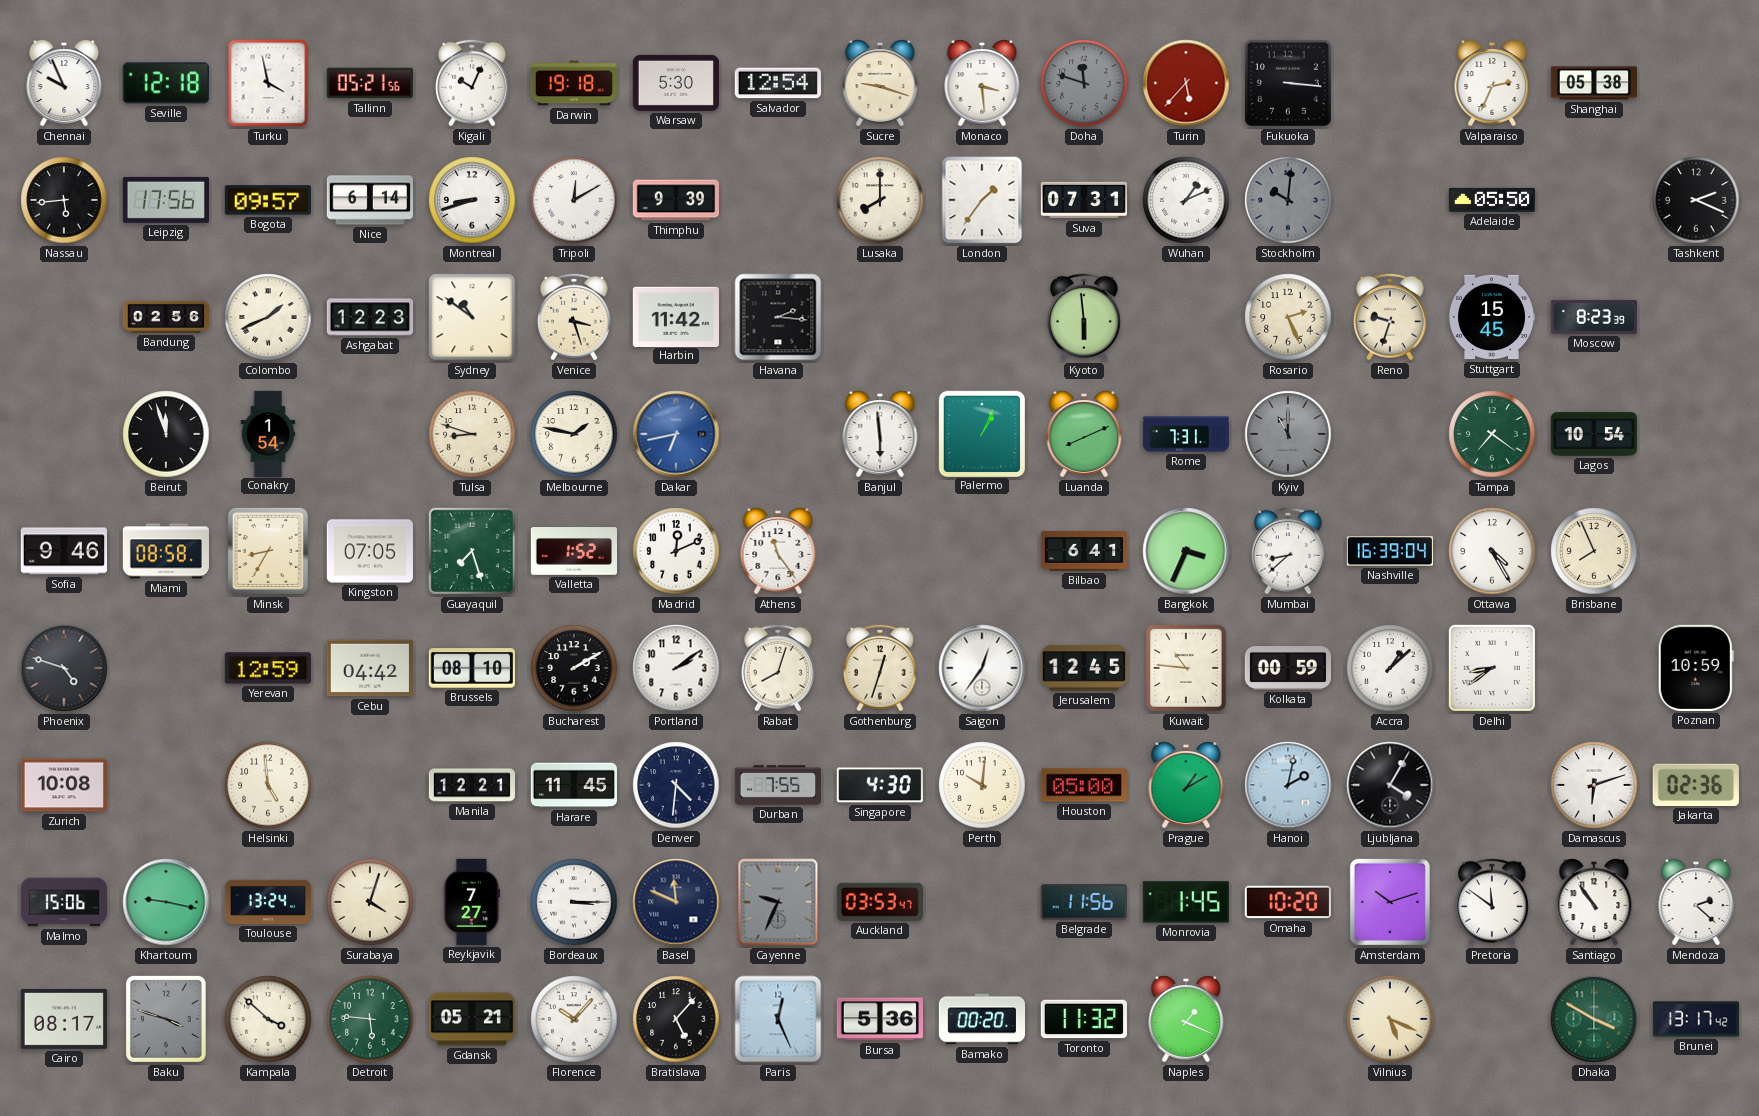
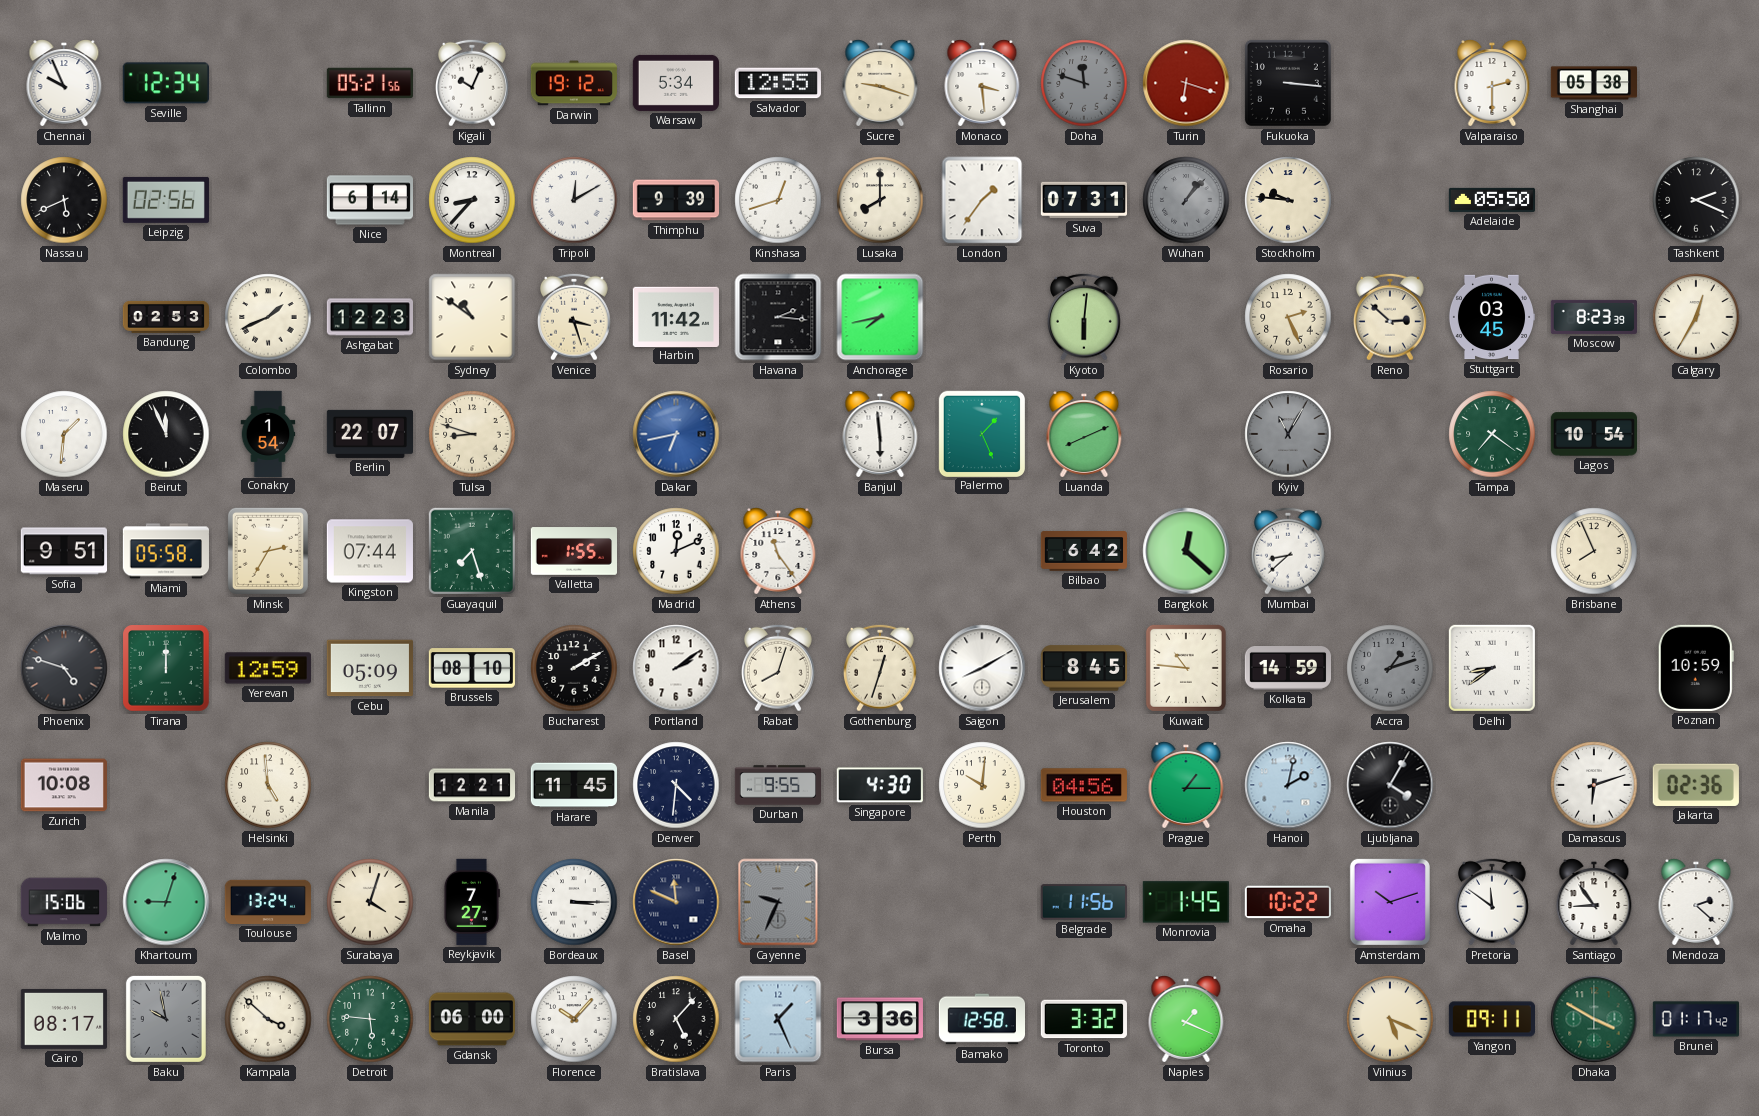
Seville: 12:18 -> 12:34 (166, 83)
Turku: 3:58 -> none (268, 83)
Darwin: 19:18 -> 19:12 (574, 83)
Warsaw: 5:30 -> 5:34 (675, 83)
Salvador: 12:54 -> 12:55 (778, 83)
Turin: 5:37 -> 6:18 (1186, 83)
Valparaiso: 2:34 -> 2:30 (1492, 83)
Nassau: 5:44 -> 5:41 (64, 200)
Leipzig: 17:56 -> 02:56 (166, 200)
Bogota: 09:57 -> none (268, 200)
Montreal: 8:42 -> 8:37 (472, 200)
Kinshasa: none -> 12:42 (778, 200)
Wuhan: 1:11 -> 1:07 (1186, 200)
Wuhan dial: white -> grey (1186, 200)
Stockholm: 10:01 -> 9:46 (1288, 200)
Stockholm dial: grey -> cream (1288, 200)
Bandung: 02:56 -> 02:53 (165, 317)
Anchorage: none -> 7:43 (880, 317)
Kyoto: 5:59 -> 6:01 (1084, 317)
Reno: 9:33 -> 2:52 (1390, 317)
Stuttgart: 15:45 -> 03:45 (1491, 317)
Calgary: none -> 12:35 (1696, 317)
Maseru: none -> 1:31 (64, 434)
Beirut: 11:57 -> 11:56 (166, 434)
Berlin: none -> 22:07 (369, 434)
Melbourne: 1:47 -> none (574, 434)
Palermo: 1:04 -> 1:26 (981, 433)
Rome: 7:31 -> none (1185, 434)
Kyiv: 11:00 -> 11:05 (1288, 434)
Sofia: 9:46 -> 9:51 (63, 551)
Miami: 08:58 -> 05:58 (166, 551)
Minsk: 8:35 -> 2:35 (268, 551)
Kingston: 07:05 -> 07:44 (369, 551)
Valletta: 1:52 -> 1:55 (573, 551)
Bilbao: 6:41 -> 6:42 (1083, 551)
Bangkok: 3:34 -> 12:22 (1186, 551)
Nashville: 16:39 -> none (1390, 551)
Ottawa: 4:25 -> none (1492, 551)
Tirana: none -> 12:00 (167, 669)
Cebu: 04:42 -> 05:09 (370, 668)
Saigon: 12:36 -> 8:10 (982, 668)
Jerusalem: 12:45 -> 8:45 (1083, 668)
Kolkata: 00:59 -> 14:59 (1287, 669)
Accra: 1:08 -> 1:12 (1390, 668)
Accra dial: white -> grey (1390, 668)
Durban: 7:55 -> 9:55 (777, 785)
Houston: 05:00 -> 04:56 (1084, 785)
Prague: 1:10 -> 1:15 (1186, 785)
Khartoum: 9:17 -> 9:03 (166, 902)
Auckland: 03:53 -> none (880, 902)
Omaha: 10:20 -> 10:22 (1288, 902)
Santiago: 10:54 -> 8:54 (1594, 902)
Baku: 3:48 -> 9:58 (166, 1019)
Gdansk: 05:21 -> 06:00 (471, 1019)
Paris: 12:26 -> 1:26 (778, 1019)
Bursa: 5:36 -> 3:36 (879, 1019)
Bamako: 00:20 -> 12:58 (981, 1019)
Toronto: 11:32 -> 3:32 (1084, 1019)
Yangon: none -> 09:11 (1491, 1019)
Brunei: 13:17 -> 01:17 (1695, 1019)
